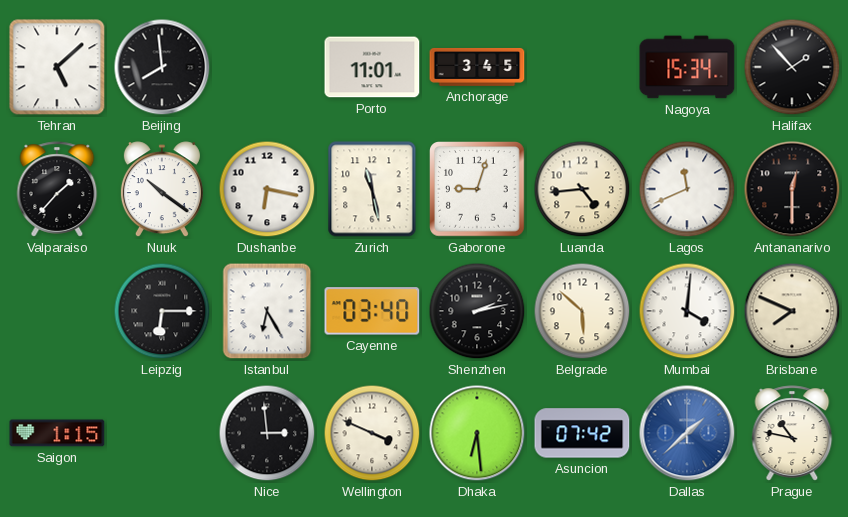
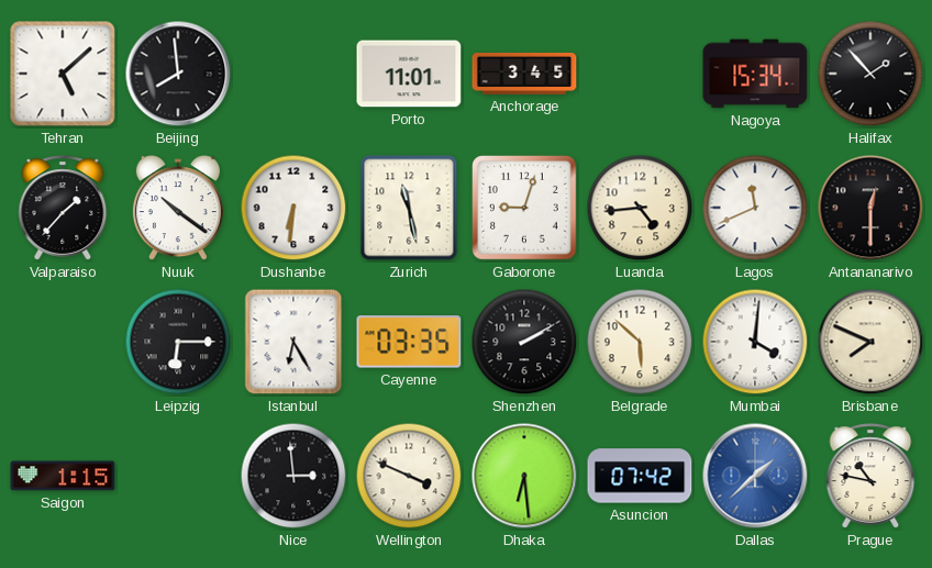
Dushanbe: 6:17 -> 6:31 (293, 208)
Cayenne: 03:40 -> 03:35 (409, 342)
Shenzhen: 2:13 -> 2:10 (524, 342)
